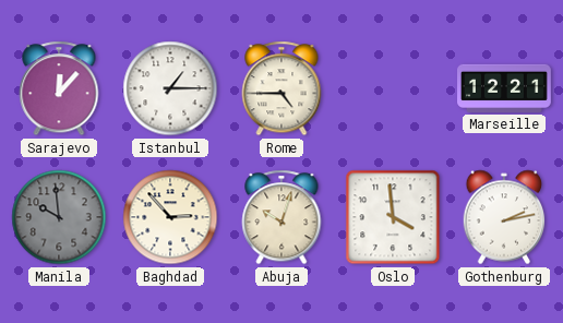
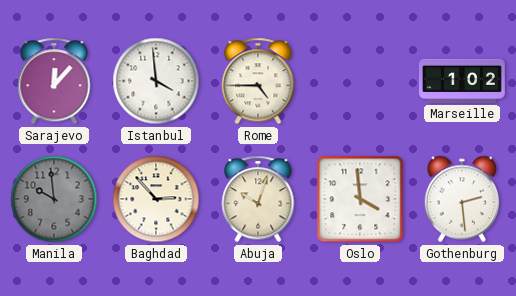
Istanbul: 1:15 -> 3:59 (156, 81)
Marseille: 12:21 -> 1:02 (463, 81)
Gothenburg: 2:13 -> 2:29 (462, 199)
